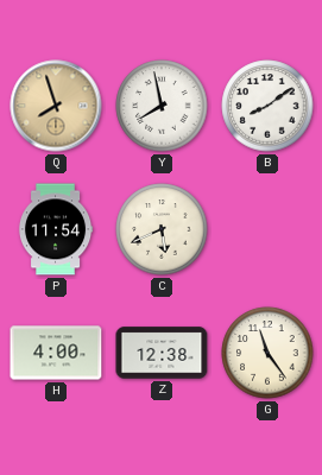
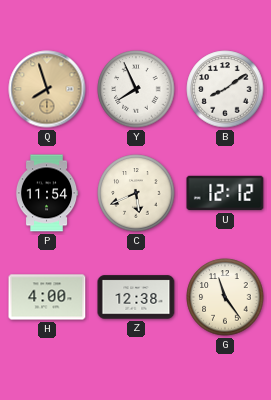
Y: 7:58 -> 7:56 (136, 89)
U: none -> 12:12 (225, 193)
